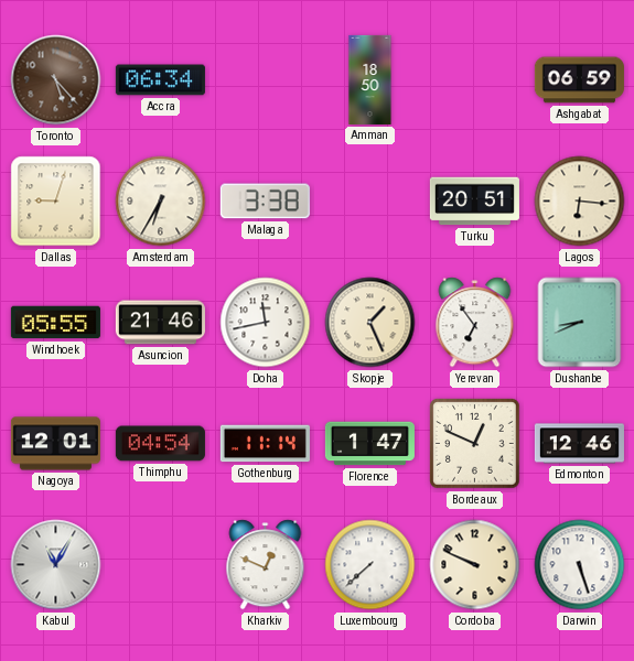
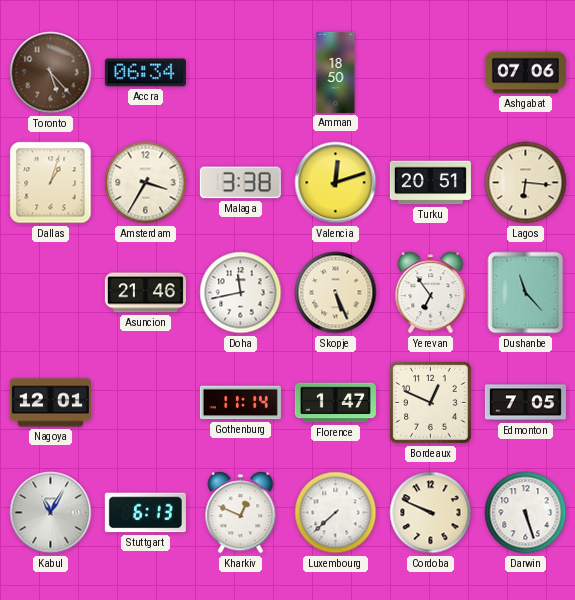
Ashgabat: 06:59 -> 07:06 (525, 73)
Dallas: 9:03 -> 1:03 (51, 183)
Amsterdam: 6:35 -> 3:35 (146, 183)
Valencia: none -> 12:12 (336, 183)
Windhoek: 05:55 -> none (55, 323)
Skopje: 1:26 -> 5:26 (336, 293)
Dushanbe: 8:41 -> 11:23 (526, 293)
Thimphu: 04:54 -> none (160, 444)
Edmonton: 12:46 -> 7:05 (525, 403)
Stuttgart: none -> 6:13 (145, 513)
